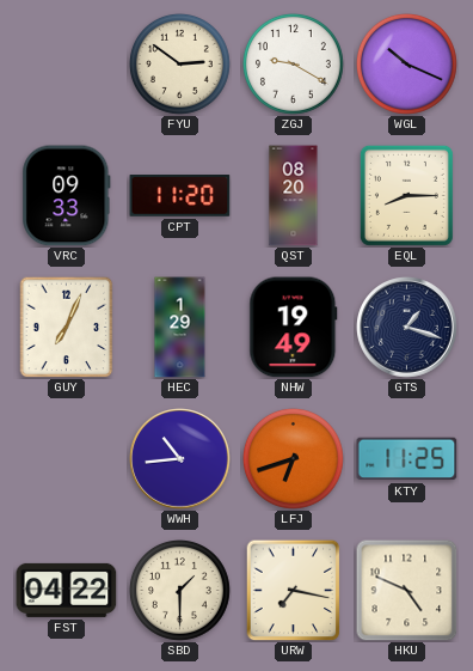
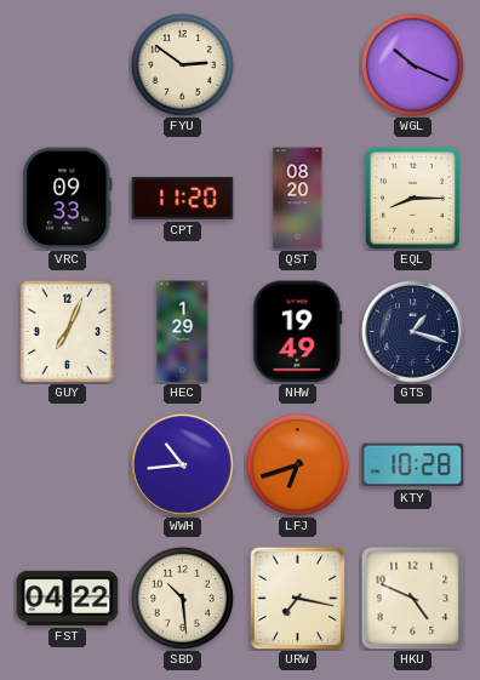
ZGJ: 9:20 -> none (293, 63)
KTY: 11:25 -> 10:28 (413, 465)
SBD: 1:30 -> 10:29 (182, 598)
